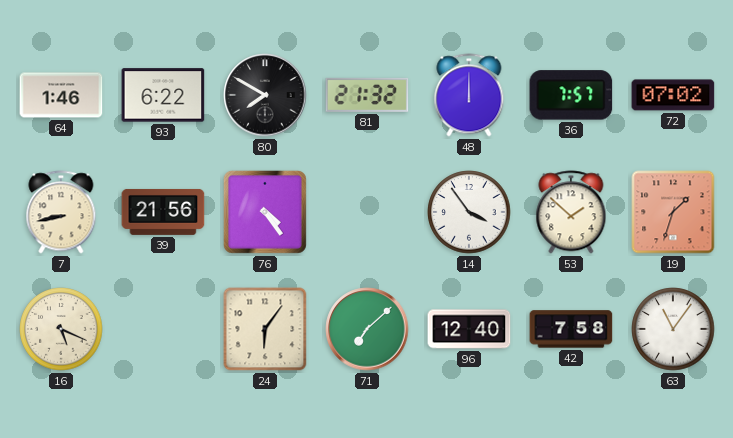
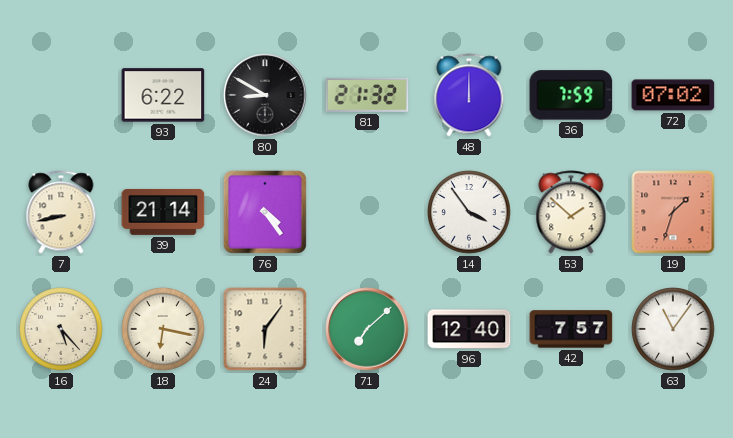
64: 1:46 -> none (61, 95)
80: 7:50 -> 8:50 (265, 95)
36: 7:57 -> 7:59 (571, 95)
39: 21:56 -> 21:14 (163, 212)
16: 5:19 -> 5:23 (61, 329)
18: none -> 6:17 (163, 329)
42: 7:58 -> 7:57 (571, 329)
